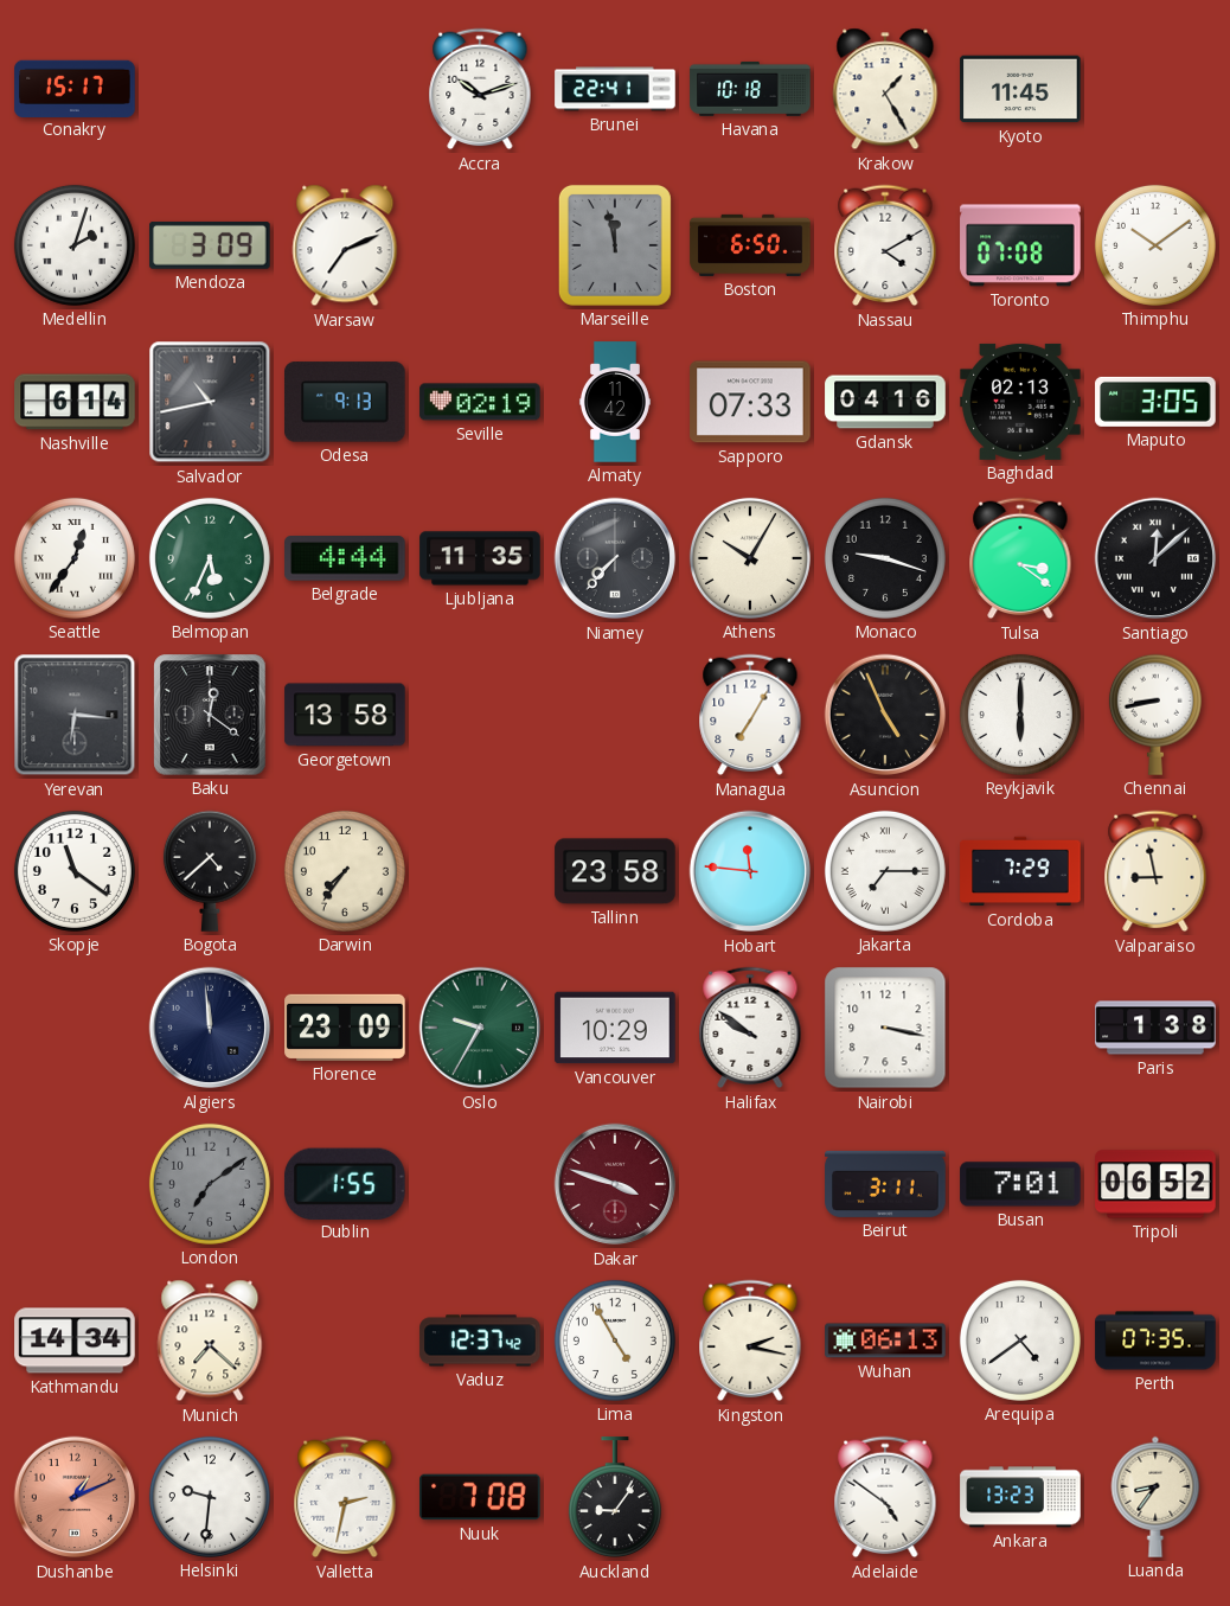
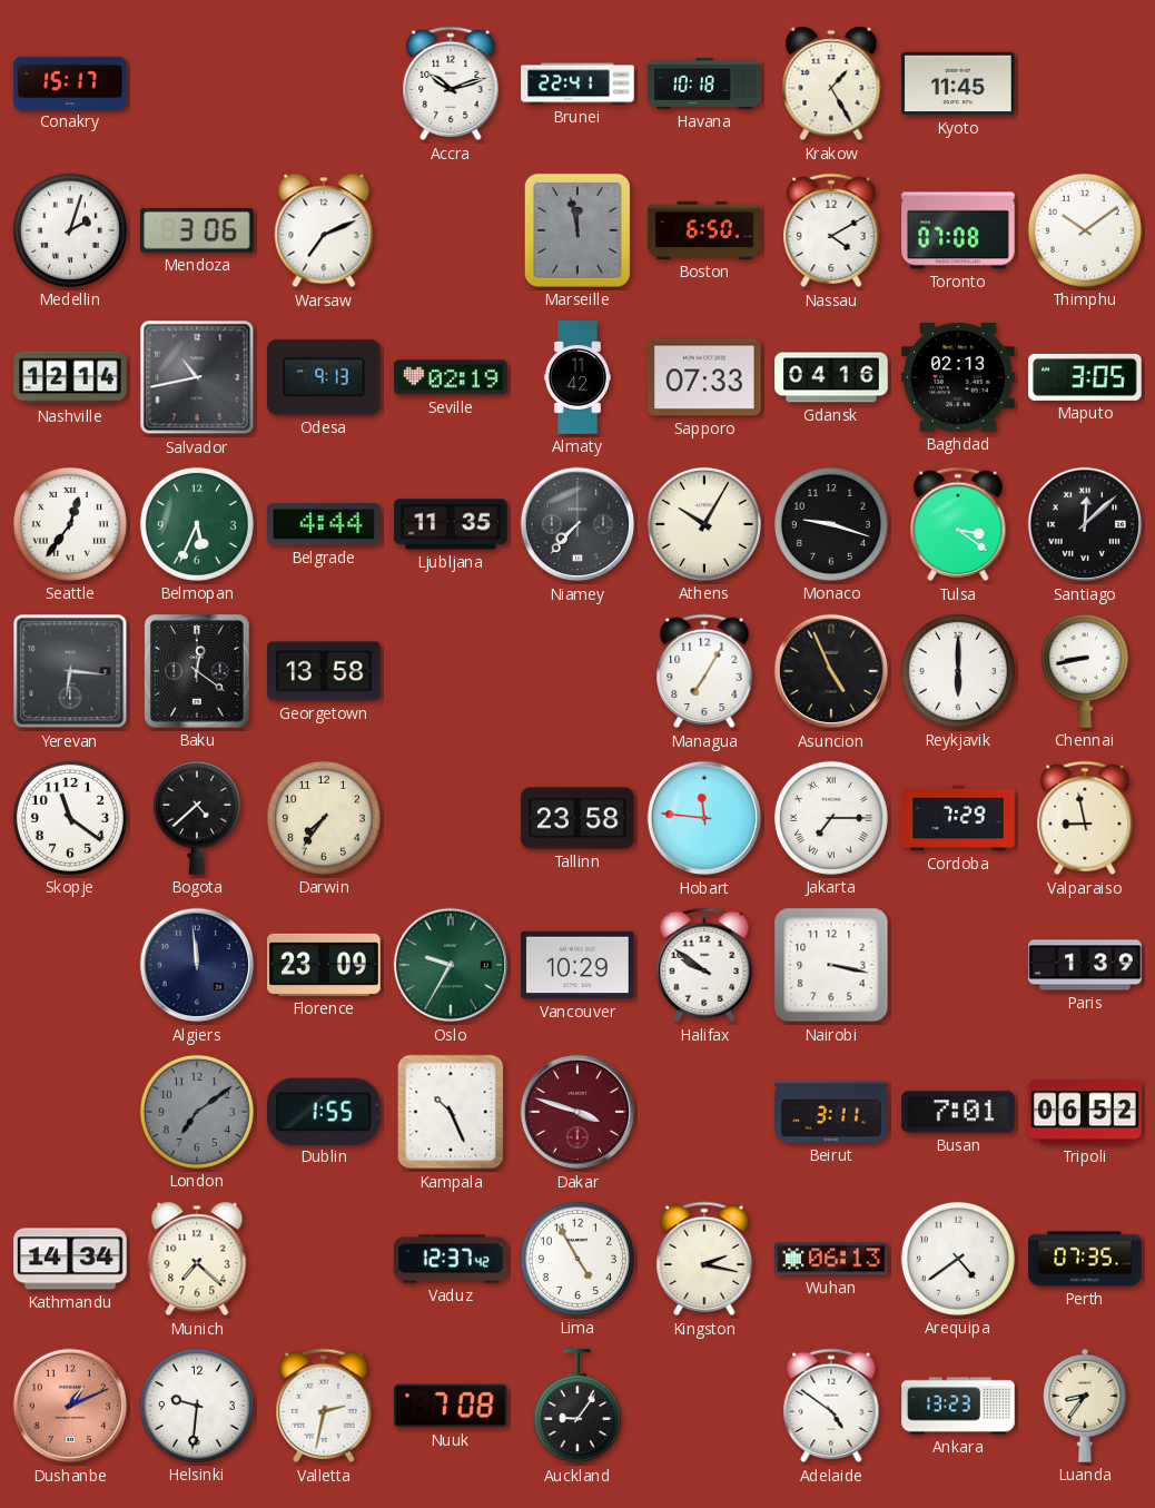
Mendoza: 3:09 -> 3:06 (197, 230)
Nashville: 6:14 -> 12:14 (70, 377)
Paris: 1:38 -> 1:39 (1085, 965)
Kampala: none -> 10:26 (451, 1112)
